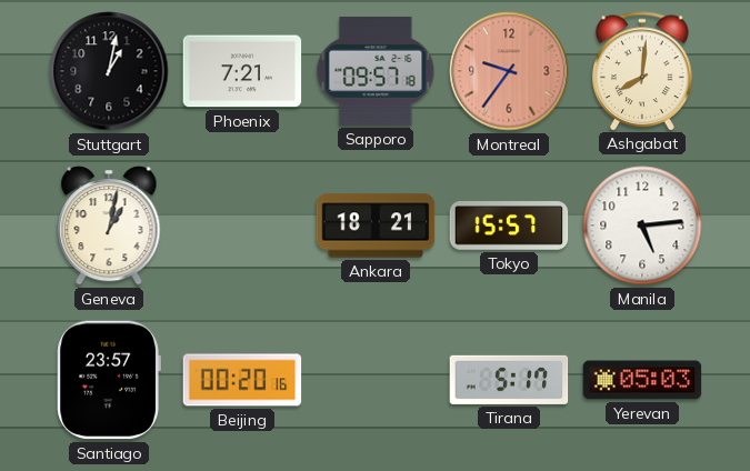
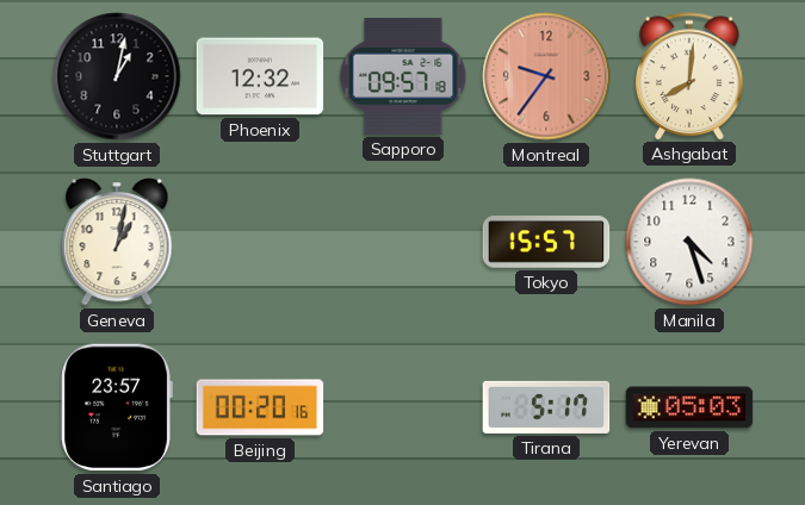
Phoenix: 7:21 -> 12:32 (260, 76)
Ankara: 18:21 -> none (376, 226)
Manila: 5:14 -> 4:27 (689, 242)
